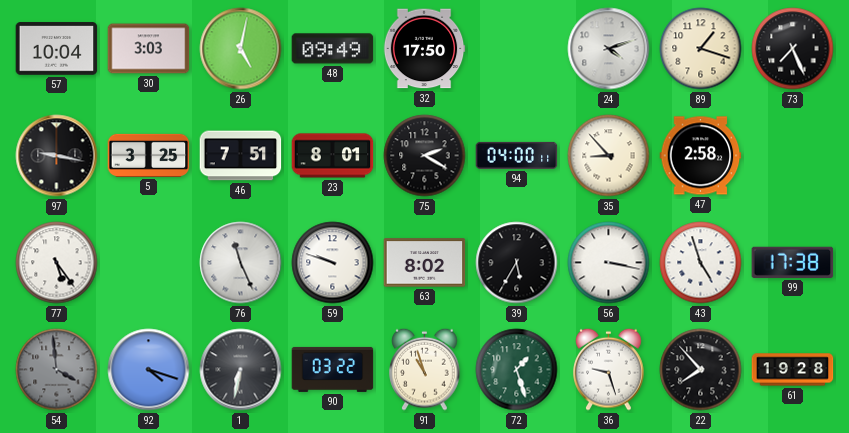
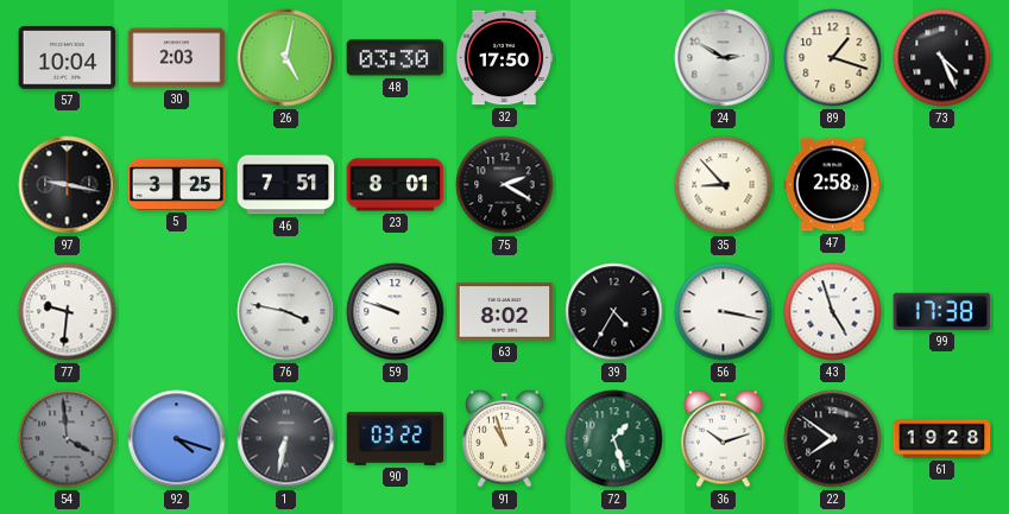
30: 3:03 -> 2:03 (177, 58)
48: 09:49 -> 03:30 (396, 58)
24: 4:12 -> 2:50 (724, 58)
73: 7:26 -> 4:26 (942, 58)
94: 04:00 -> none (517, 155)
77: 5:24 -> 9:31 (68, 312)
76: 11:26 -> 3:47 (286, 312)
39: 5:35 -> 4:35 (614, 312)
36: 9:27 -> 10:12 (724, 438)
22: 7:53 -> 7:51 (833, 439)
